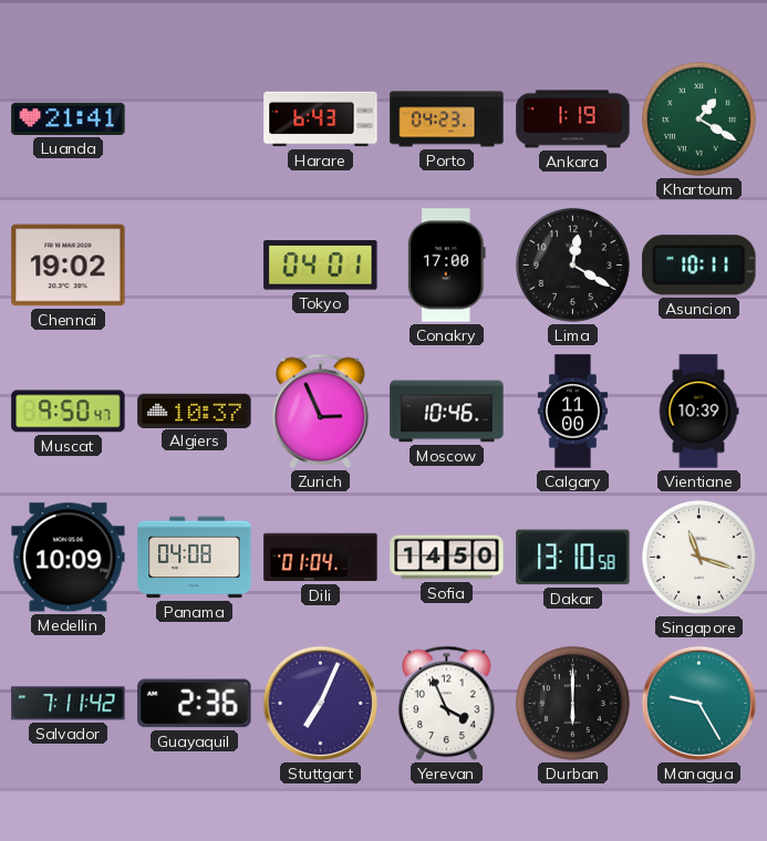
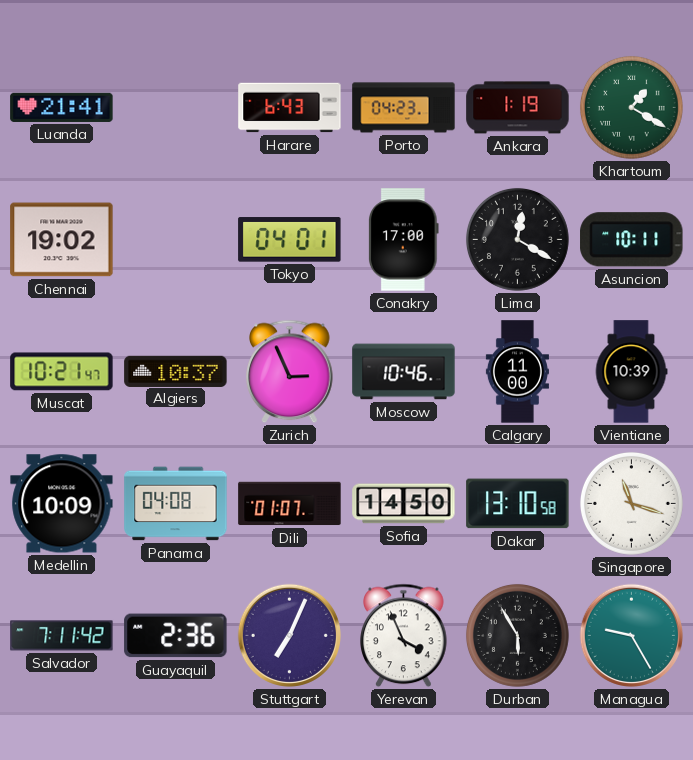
Muscat: 9:50 -> 10:21 (62, 372)
Dili: 01:04 -> 01:07 (290, 504)
Durban: 6:00 -> 5:55 (517, 635)
